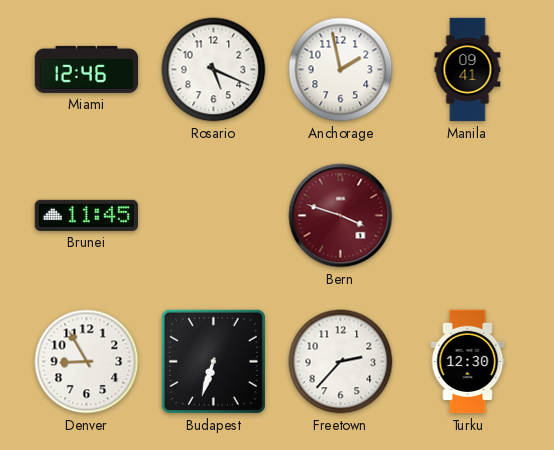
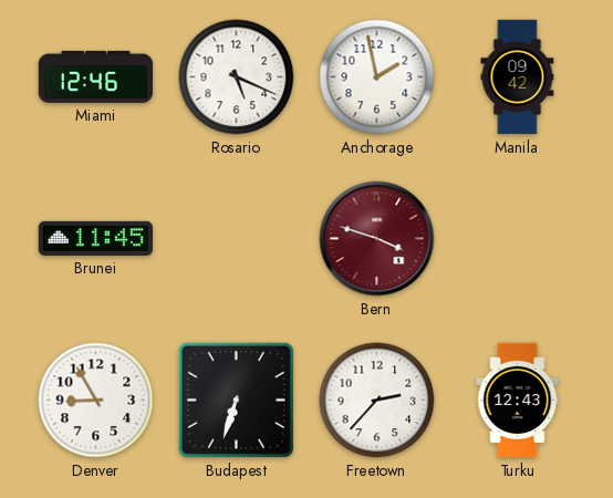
Manila: 09:41 -> 09:42 (518, 77)
Turku: 12:30 -> 12:43 (518, 401)
